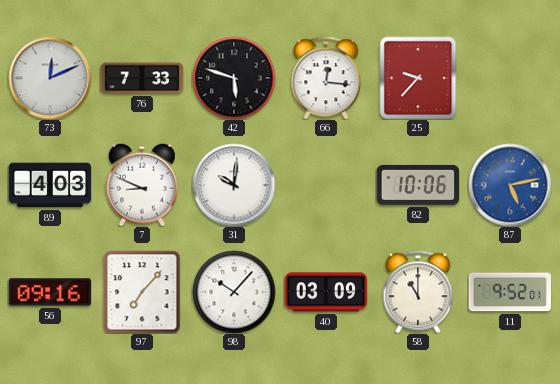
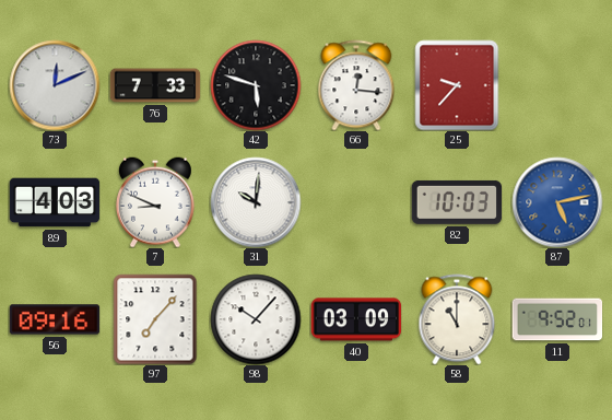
82: 10:06 -> 10:03 (457, 202)
